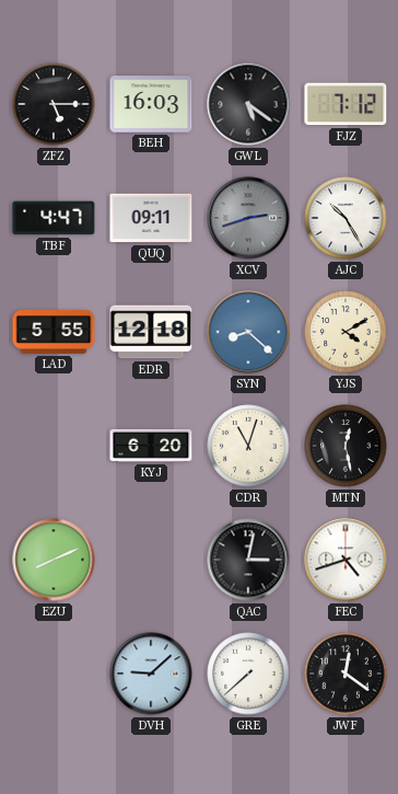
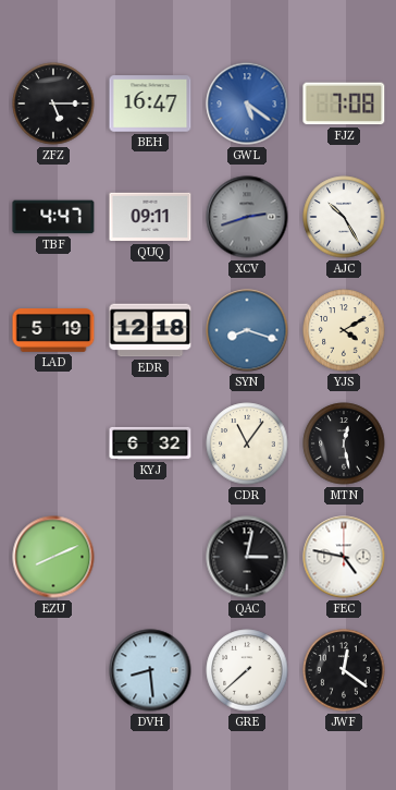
BEH: 16:03 -> 16:47 (150, 104)
GWL dial: black -> blue (247, 104)
FJZ: 7:12 -> 7:08 (344, 104)
LAD: 5:55 -> 5:19 (53, 330)
SYN: 8:22 -> 8:18 (247, 330)
KYJ: 6:20 -> 6:32 (150, 443)
CDR: 11:03 -> 11:06 (247, 443)
FEC: 4:42 -> 4:47 (344, 557)
DVH: 9:08 -> 8:29 (150, 670)
